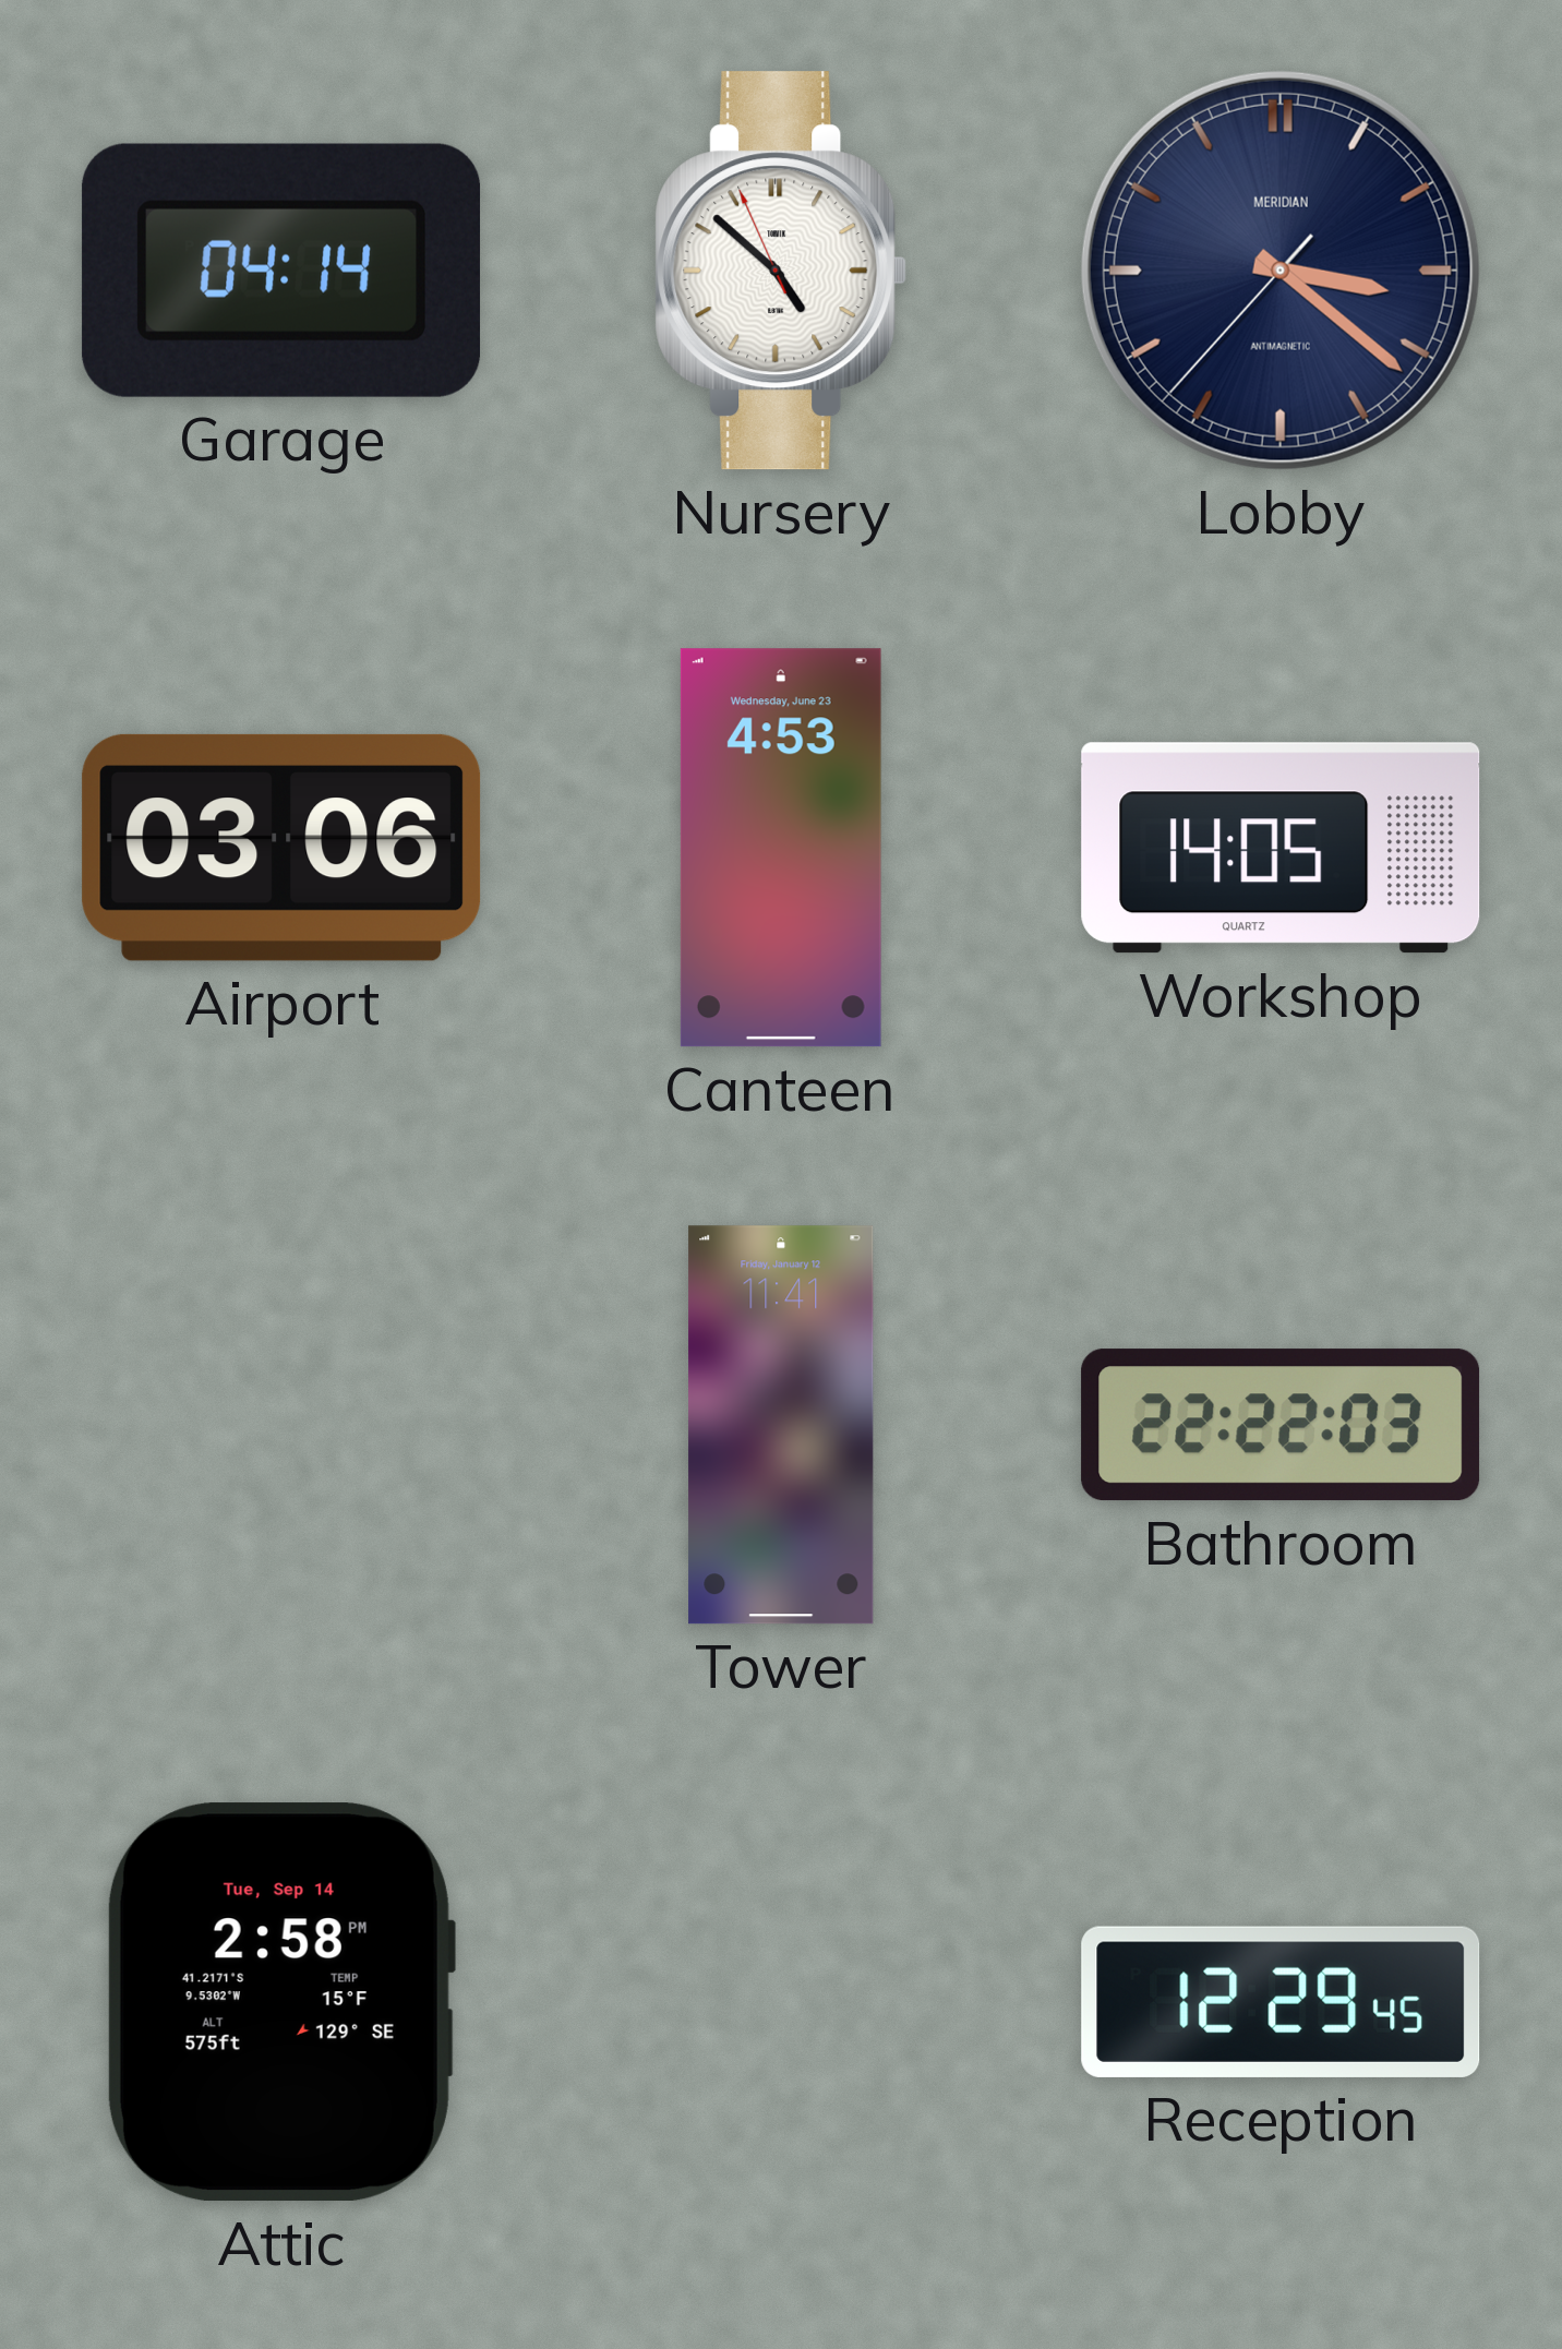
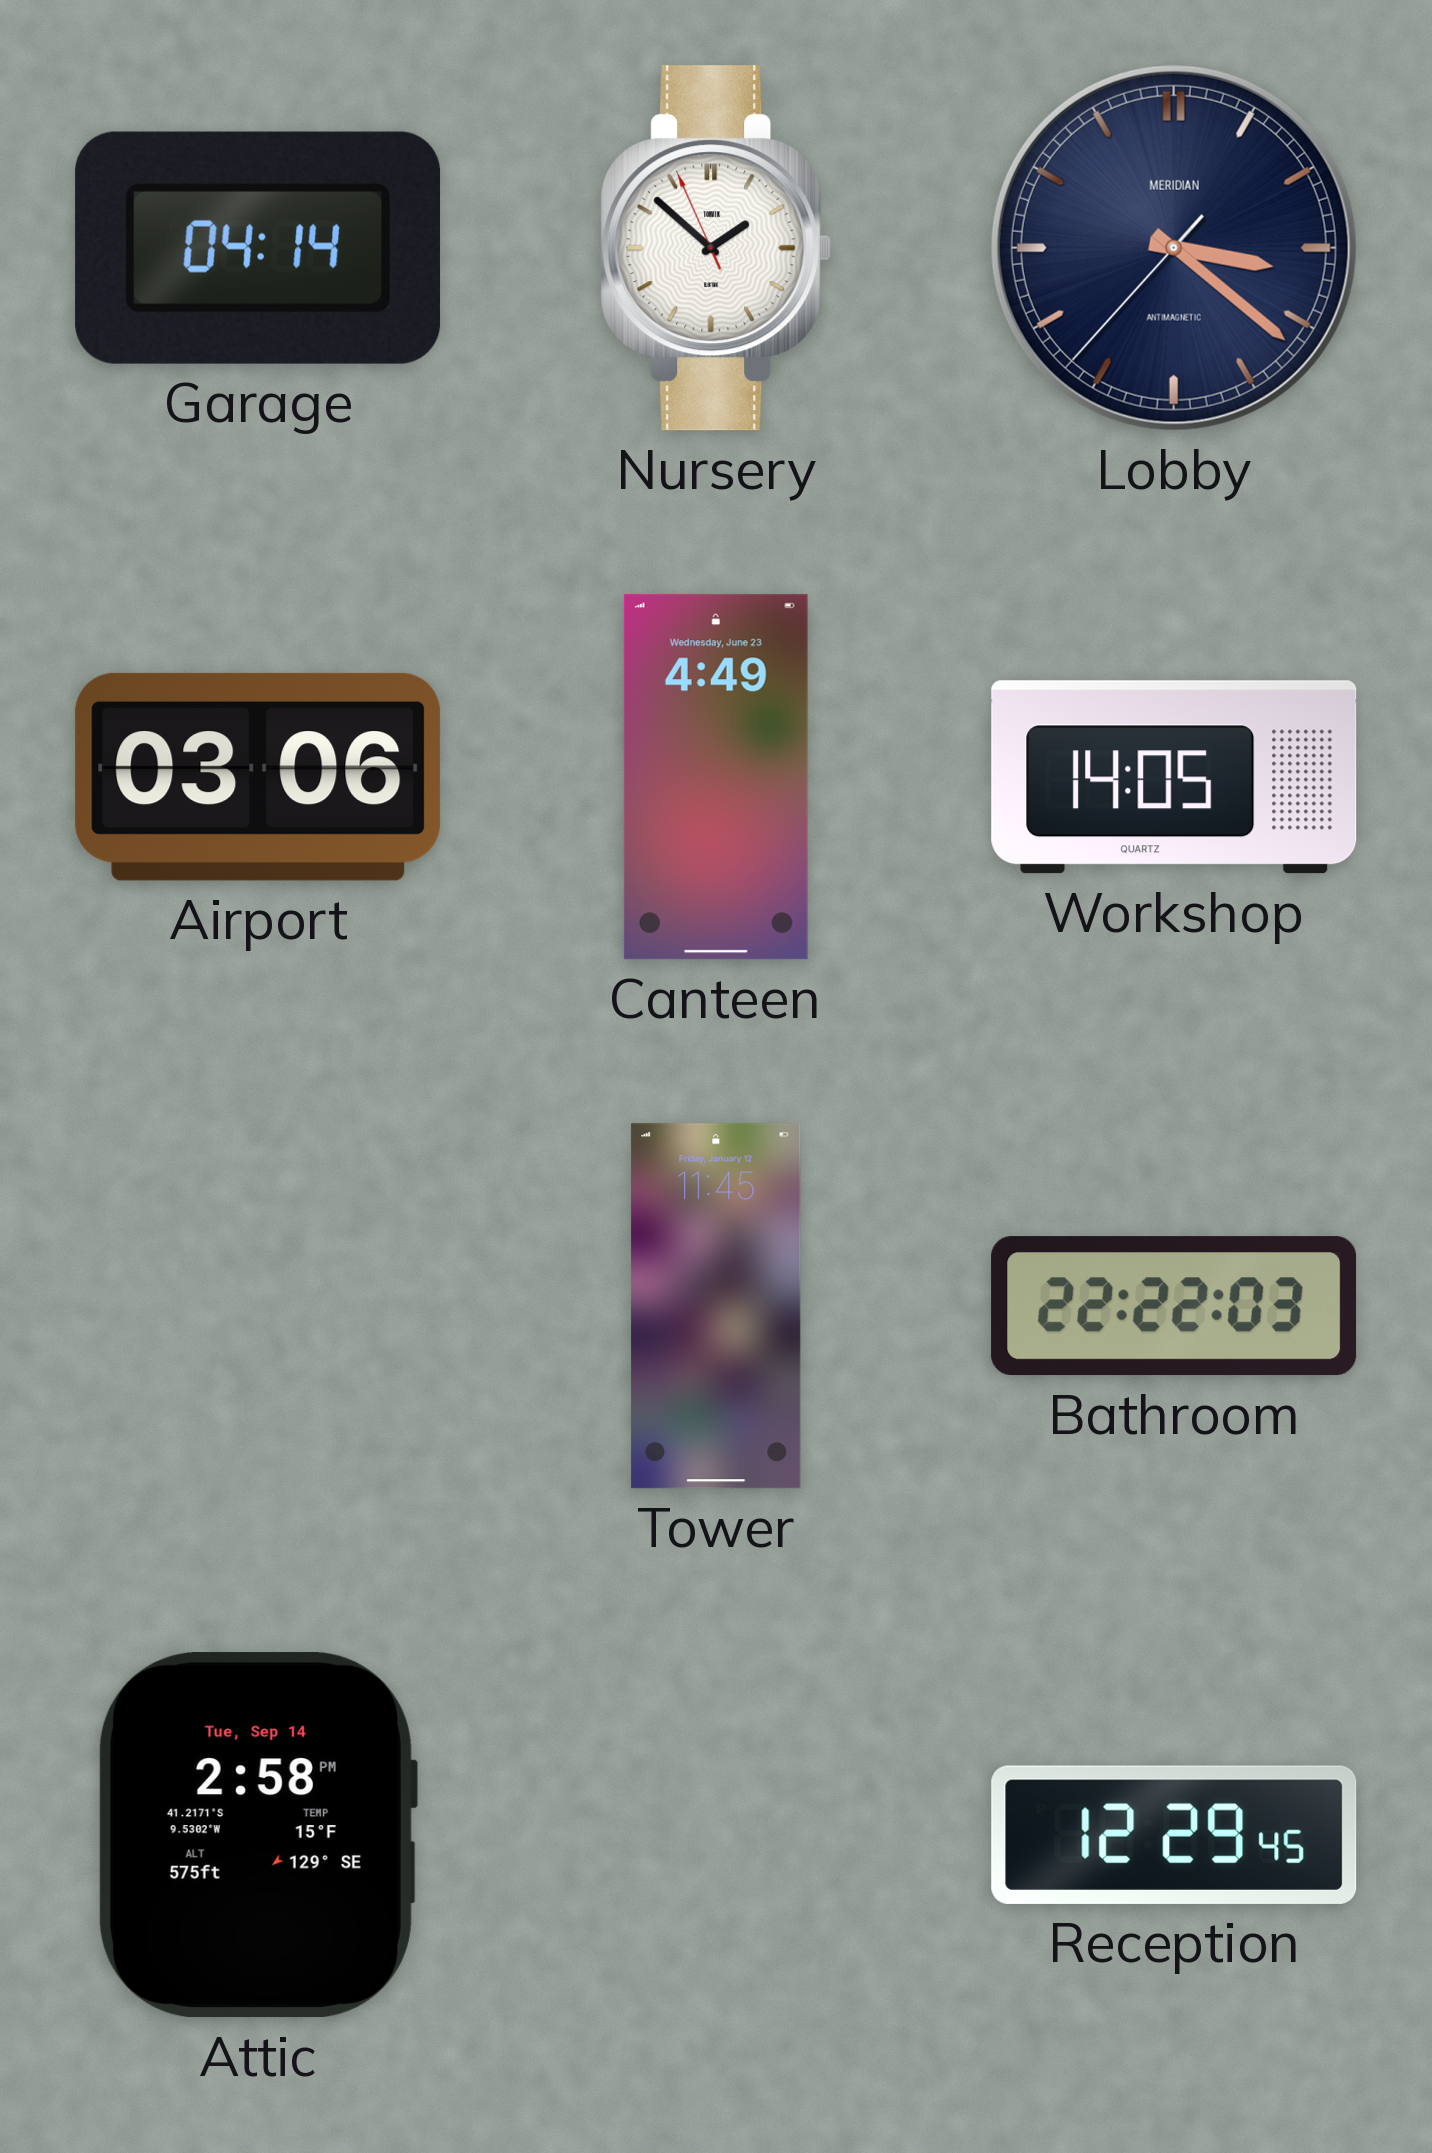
Nursery: 4:51 -> 1:51 (716, 248)
Canteen: 4:53 -> 4:49 (716, 777)
Tower: 11:41 -> 11:45 (716, 1306)
